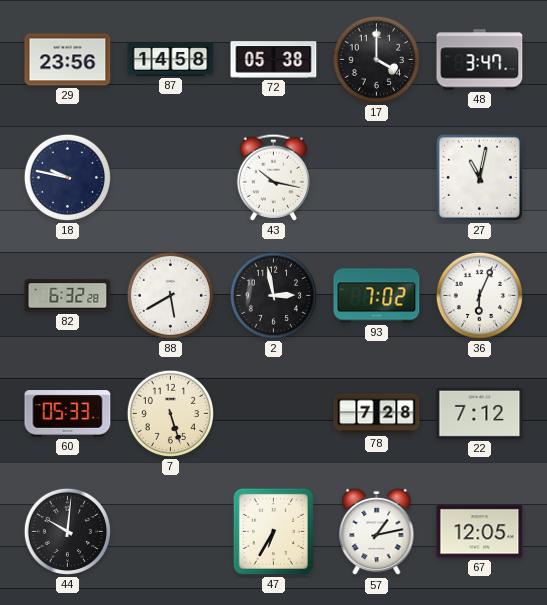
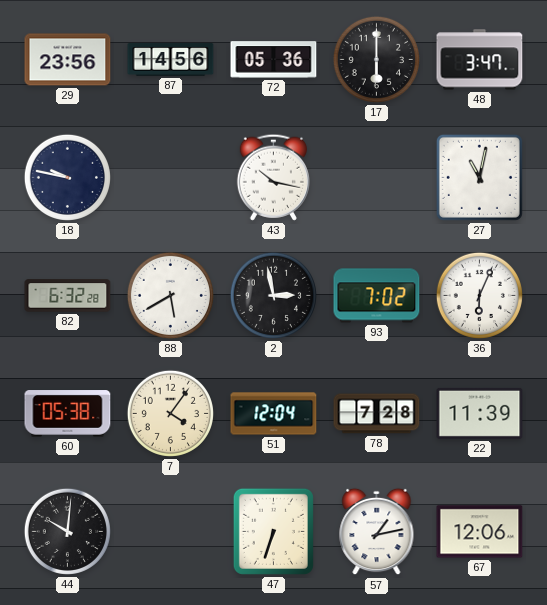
87: 14:58 -> 14:56 (171, 60)
72: 05:38 -> 05:36 (274, 60)
17: 4:00 -> 6:00 (376, 59)
60: 05:33 -> 05:38 (68, 414)
7: 5:27 -> 4:06 (170, 413)
51: none -> 12:04 (274, 414)
22: 7:12 -> 11:39 (480, 413)
47: 6:35 -> 6:33 (273, 531)
67: 12:05 -> 12:06 (480, 532)
